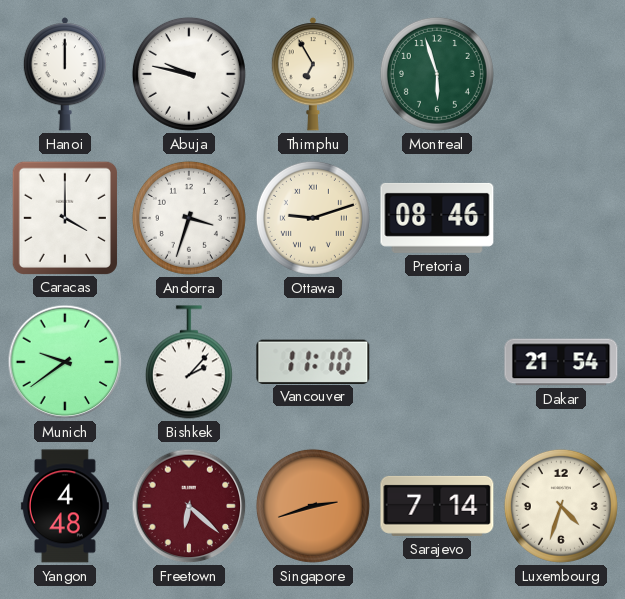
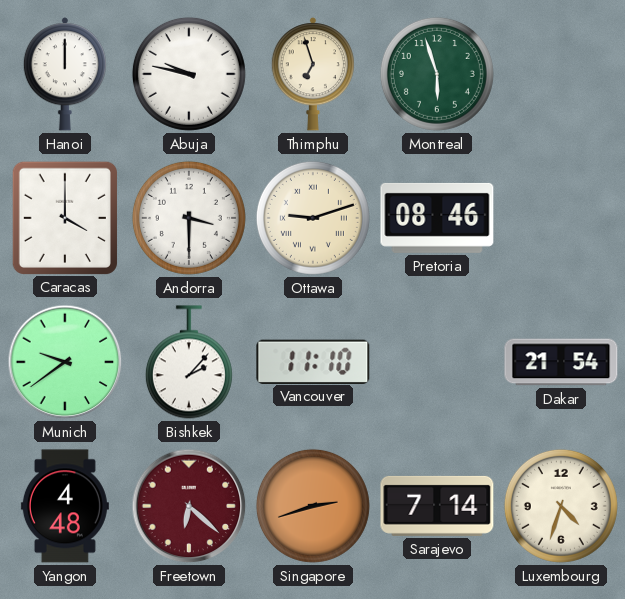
Thimphu: 6:55 -> 6:57 (313, 74)
Andorra: 3:33 -> 3:30 (189, 218)
